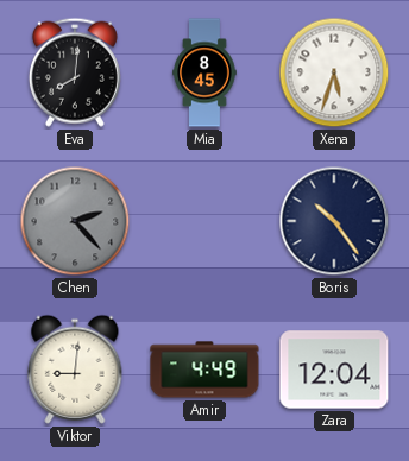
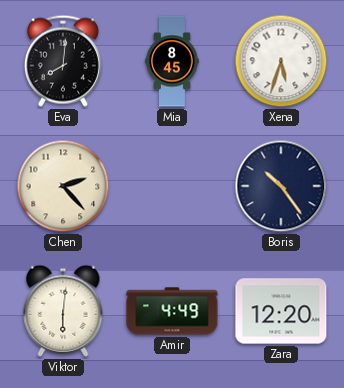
Chen dial: grey -> cream (63, 186)
Viktor: 9:01 -> 6:01 (63, 311)
Zara: 12:04 -> 12:20 (281, 311)
